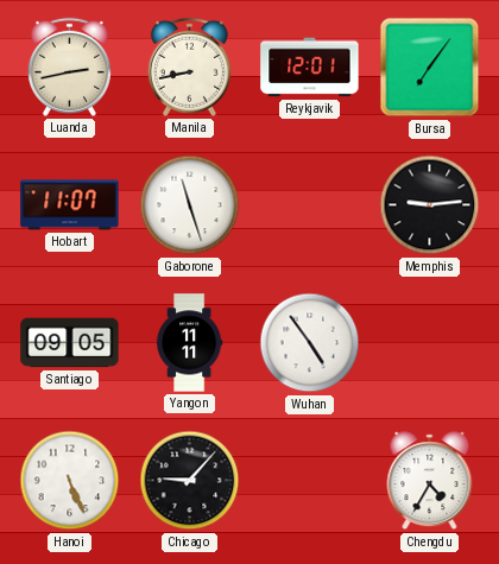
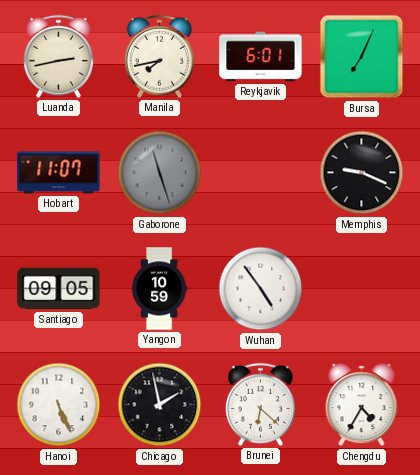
Manila: 8:43 -> 7:43 (159, 56)
Reykjavik: 12:01 -> 6:01 (261, 57)
Bursa: 7:06 -> 7:04 (362, 57)
Gaborone dial: white -> grey (160, 173)
Memphis: 9:14 -> 9:19 (362, 173)
Yangon: 11:11 -> 10:59 (159, 289)
Chicago: 9:07 -> 1:58 (160, 405)
Brunei: none -> 6:22 (260, 404)
